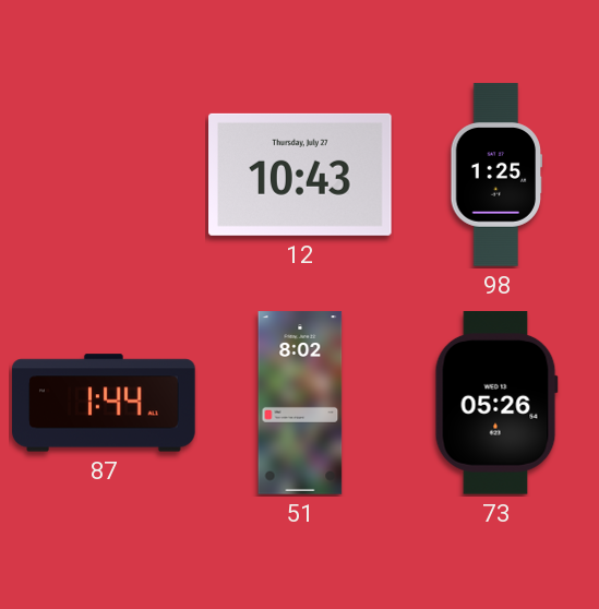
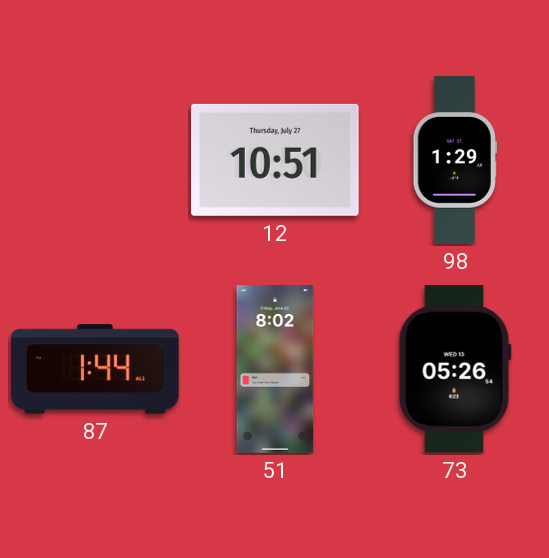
12: 10:43 -> 10:51 (276, 160)
98: 1:25 -> 1:29 (455, 160)
